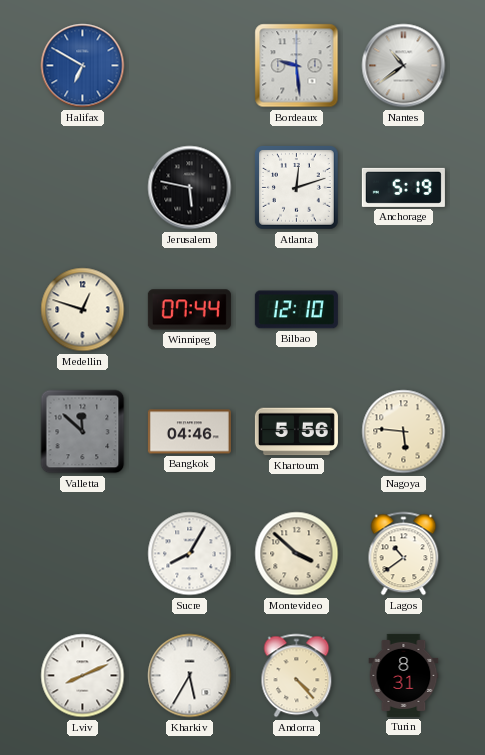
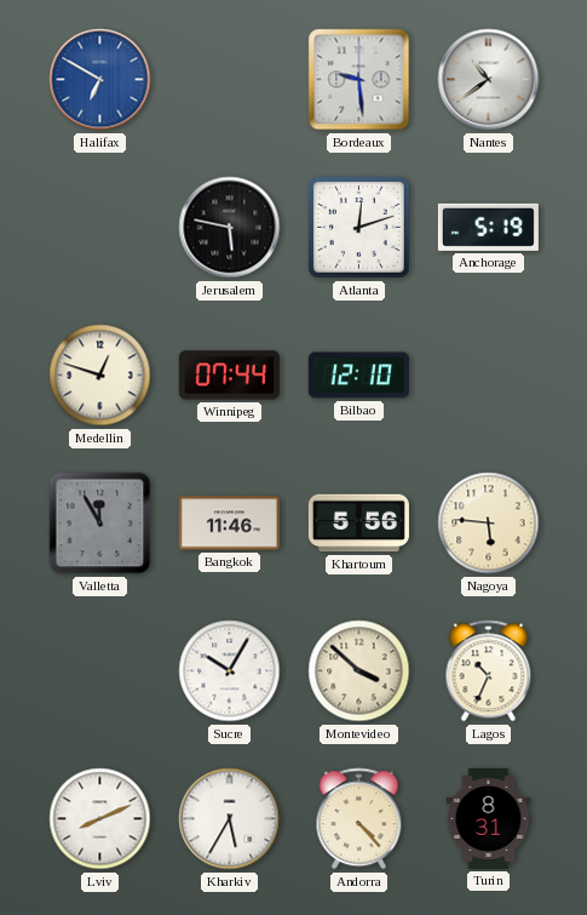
Valletta: 11:52 -> 11:55 (100, 524)
Bangkok: 04:46 -> 11:46 (229, 524)
Sucre: 8:05 -> 10:05 (230, 671)
Lagos: 10:39 -> 10:34 (489, 671)
